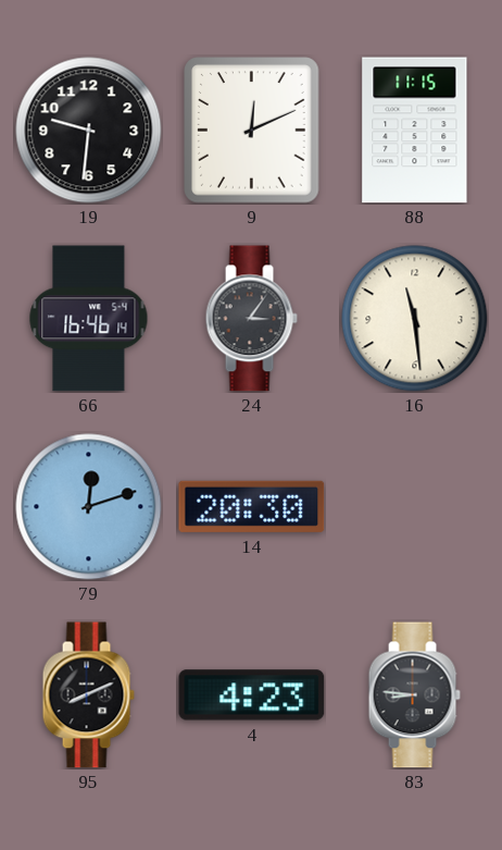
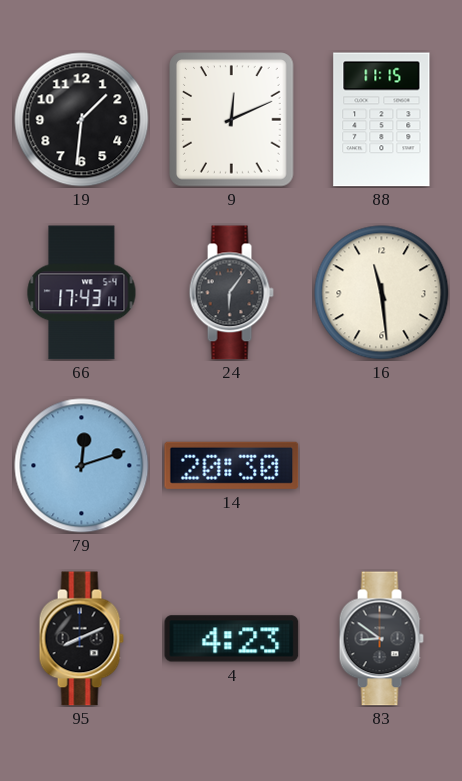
19: 9:31 -> 1:31 (82, 120)
66: 16:46 -> 17:43 (82, 293)
24: 3:06 -> 6:06 (231, 293)
83: 8:46 -> 8:51 (381, 639)
